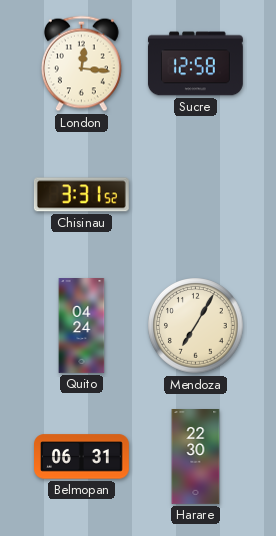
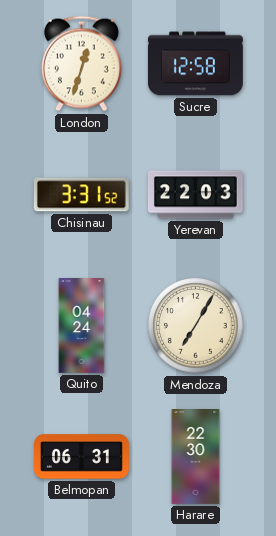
London: 12:16 -> 12:33 (81, 64)
Yerevan: none -> 22:03 (195, 195)
